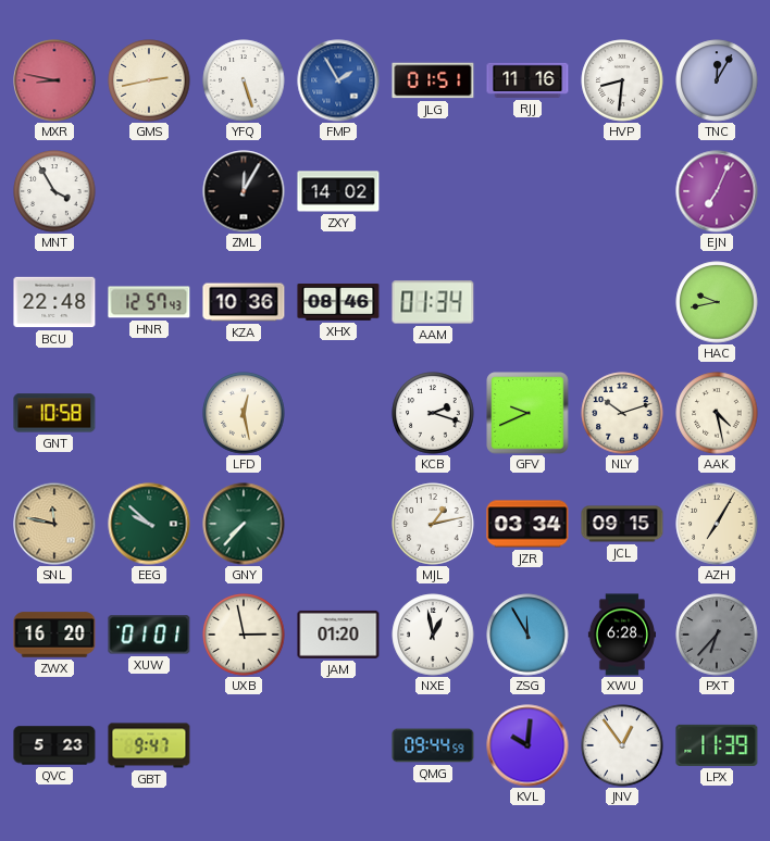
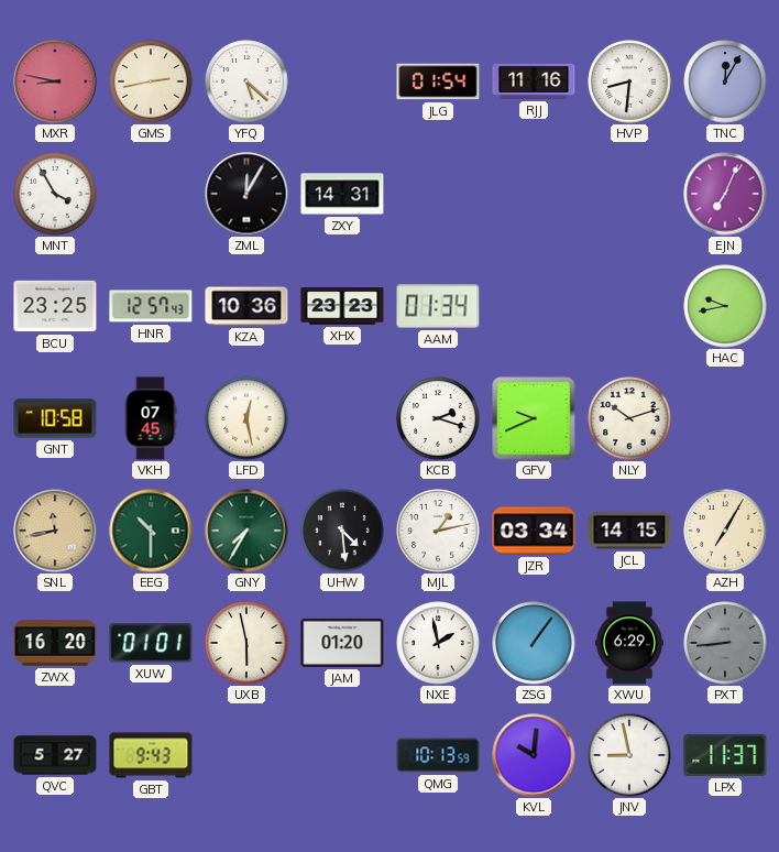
YFQ: 5:27 -> 5:22 (246, 81)
FMP: 1:55 -> none (338, 80)
JLG: 01:51 -> 01:54 (438, 81)
ZXY: 14:02 -> 14:31 (342, 194)
BCU: 22:48 -> 23:25 (55, 306)
XHX: 08:46 -> 23:23 (342, 306)
VKH: none -> 07:45 (151, 418)
AAK: 4:28 -> none (717, 413)
SNL: 11:47 -> 11:43 (55, 531)
EEG: 9:52 -> 10:30 (151, 531)
GNY: 7:37 -> 7:35 (246, 531)
UHW: none -> 4:29 (342, 531)
JCL: 09:15 -> 14:15 (629, 531)
UXB: 2:58 -> 5:58 (246, 643)
NXE: 12:58 -> 1:58 (438, 643)
ZSG: 11:55 -> 1:06 (534, 643)
XWU: 6:28 -> 6:29 (629, 643)
PXT: 6:37 -> 8:44 (725, 643)
QVC: 5:23 -> 5:27 (55, 755)
GBT: 9:47 -> 9:43 (151, 755)
QMG: 09:44 -> 10:13 (438, 755)
JNV: 12:54 -> 8:58 (629, 755)
LPX: 11:39 -> 11:37 (725, 755)
